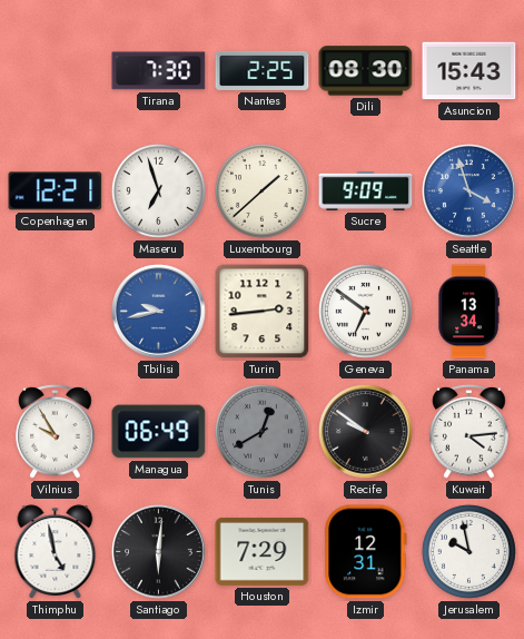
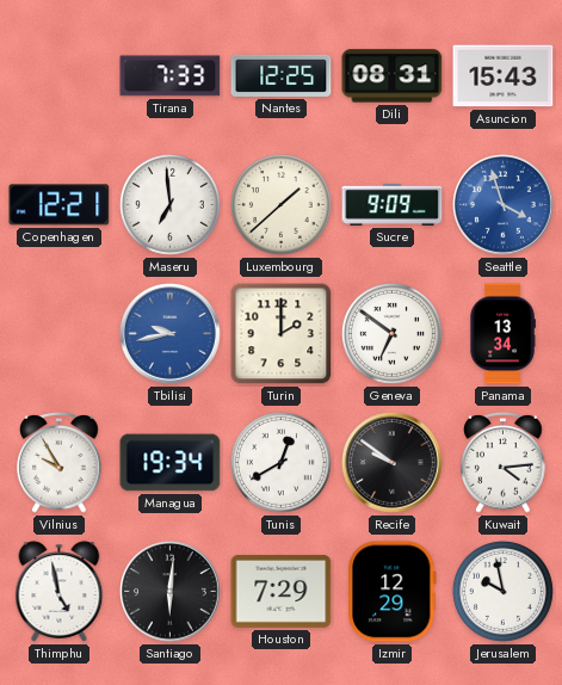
Tirana: 7:30 -> 7:33 (171, 76)
Nantes: 2:25 -> 12:25 (282, 75)
Dili: 08:30 -> 08:31 (393, 76)
Maseru: 6:57 -> 6:59 (169, 204)
Turin: 2:44 -> 2:00 (282, 334)
Managua: 06:49 -> 19:34 (171, 463)
Tunis dial: grey -> white (280, 462)
Izmir: 12:31 -> 12:29 (393, 592)
